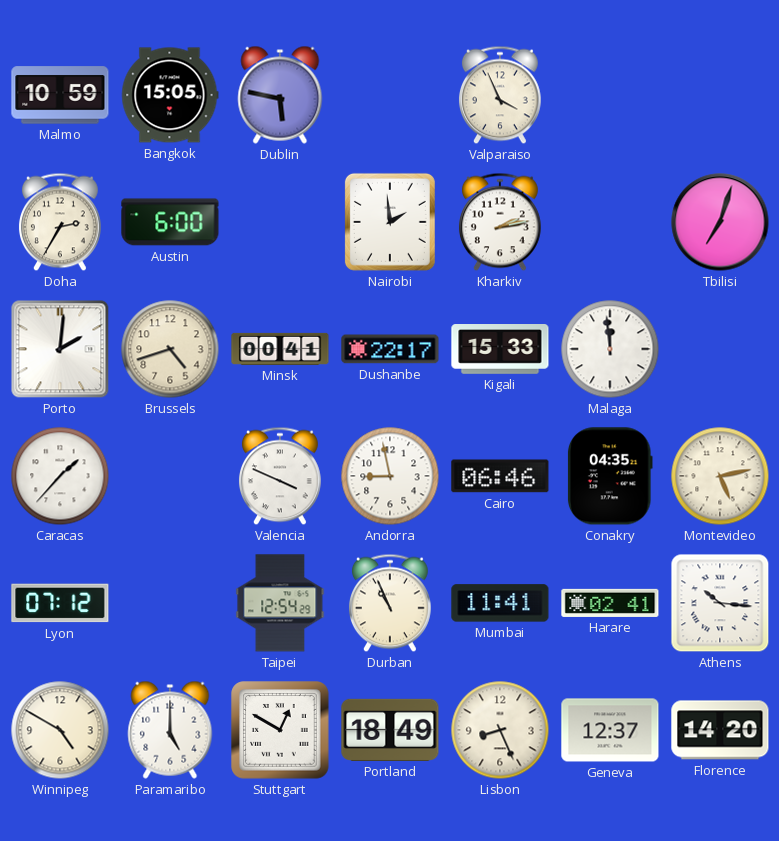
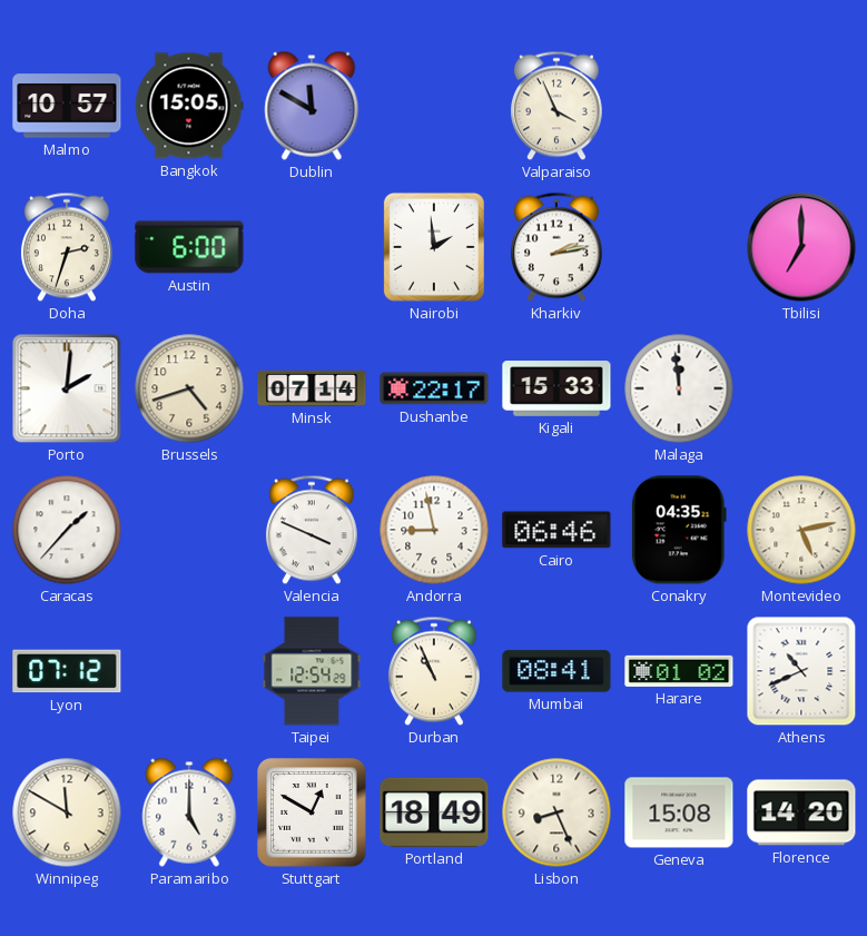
Malmo: 10:59 -> 10:57 (67, 106)
Dublin: 5:47 -> 11:50 (312, 106)
Doha: 2:35 -> 2:33 (67, 247)
Tbilisi: 7:03 -> 7:00 (801, 247)
Minsk: 00:41 -> 07:14 (312, 388)
Mumbai: 11:41 -> 08:41 (556, 671)
Harare: 02:41 -> 01:02 (679, 671)
Athens: 10:16 -> 10:41 (801, 671)
Winnipeg: 4:50 -> 11:50 (67, 812)
Geneva: 12:37 -> 15:08 (679, 812)
